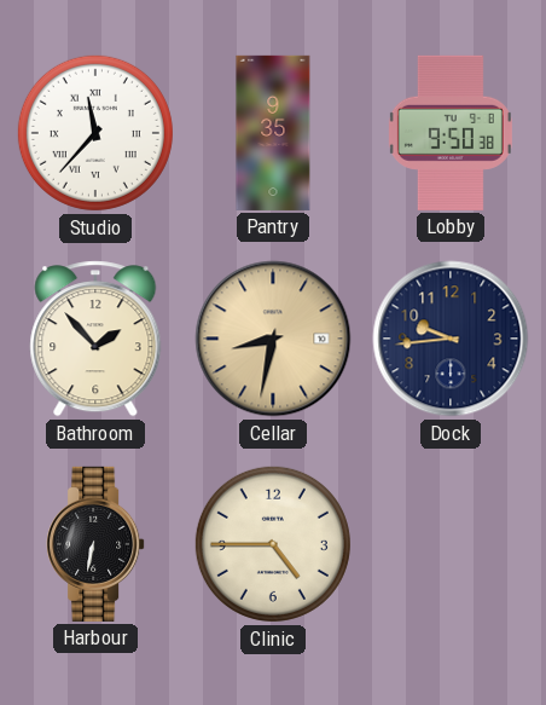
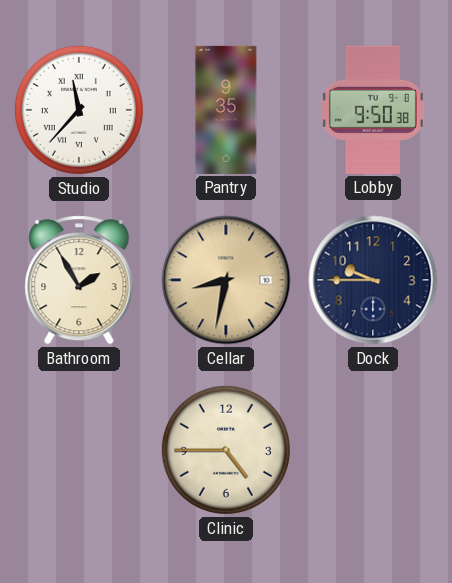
Bathroom: 1:53 -> 1:55 (79, 280)
Dock: 9:44 -> 9:45 (373, 280)
Harbour: 6:32 -> none (95, 544)
